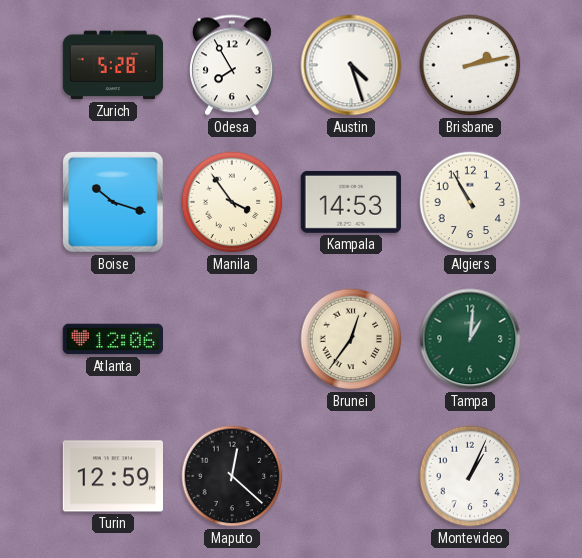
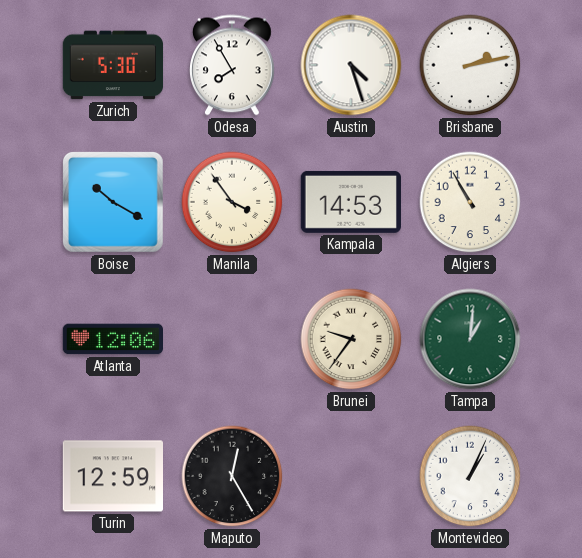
Zurich: 5:28 -> 5:30 (113, 65)
Boise: 10:18 -> 10:20 (113, 202)
Brunei: 12:36 -> 9:36 (351, 339)
Maputo: 12:22 -> 12:25 (232, 476)
